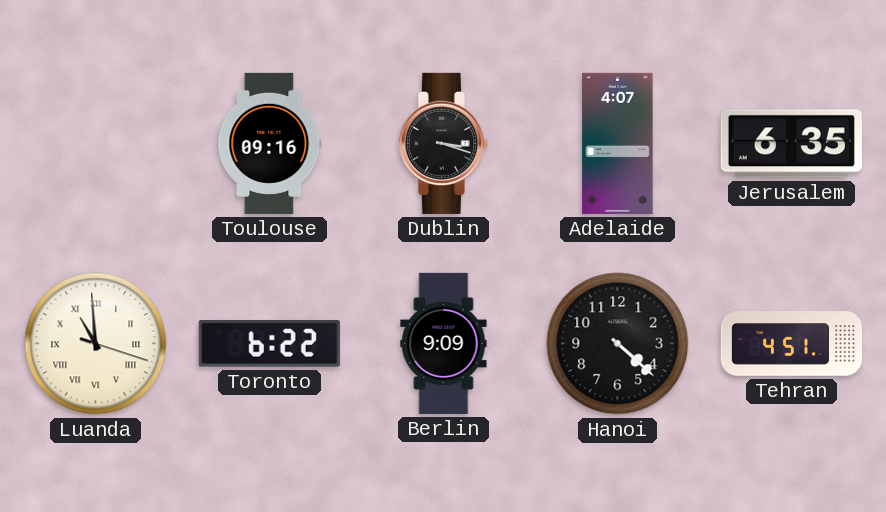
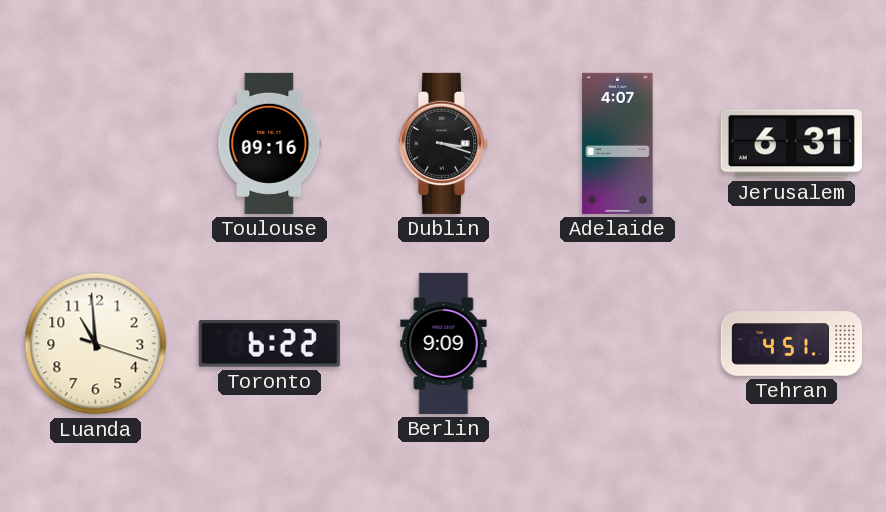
Jerusalem: 6:35 -> 6:31 (791, 144)
Luanda numerals: Roman -> Arabic (96, 344)
Hanoi: 4:22 -> none (618, 344)
